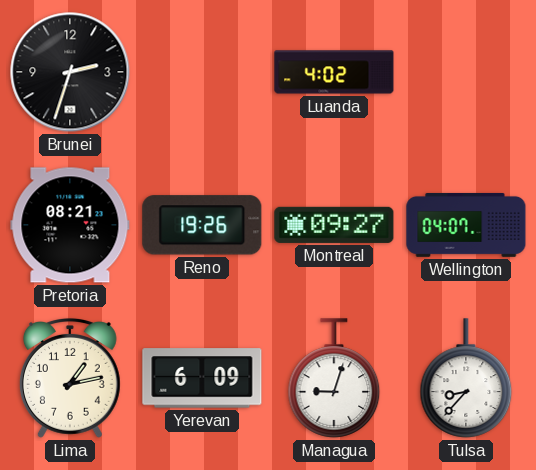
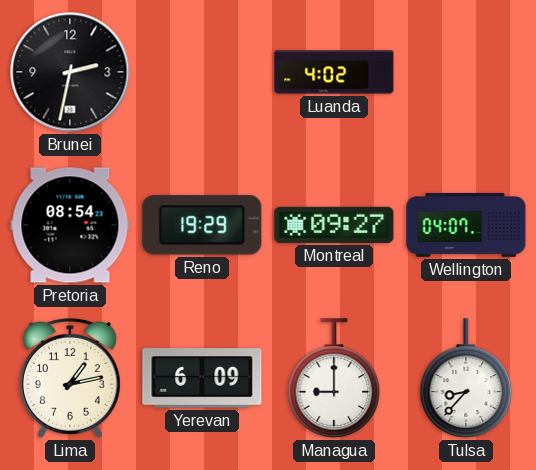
Brunei: 2:33 -> 2:32 (70, 72)
Pretoria: 08:21 -> 08:54 (70, 225)
Reno: 19:26 -> 19:29 (202, 225)
Managua: 9:03 -> 9:00 (334, 378)
